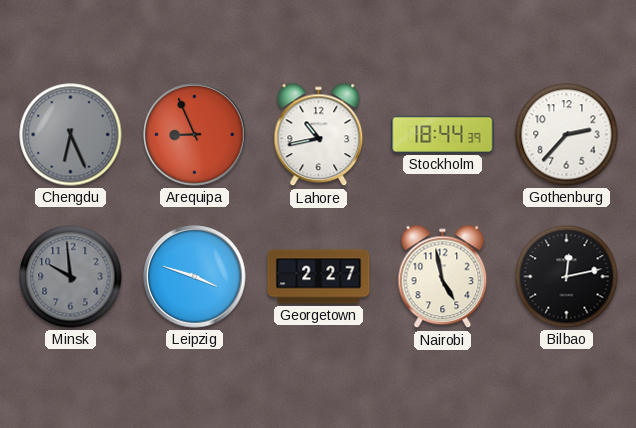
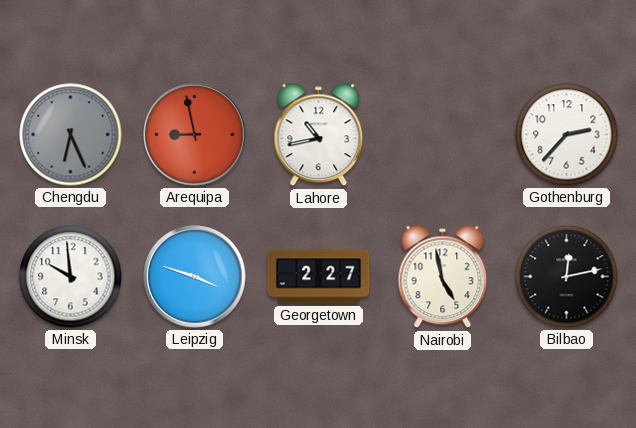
Arequipa: 8:56 -> 8:58 (195, 135)
Stockholm: 18:44 -> none (443, 134)
Minsk dial: grey -> white (71, 277)
